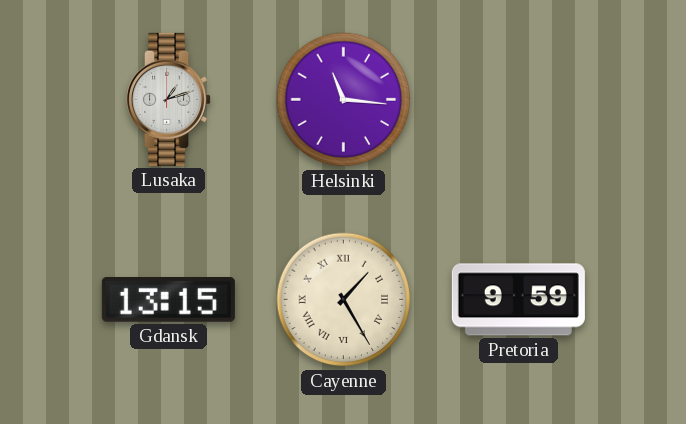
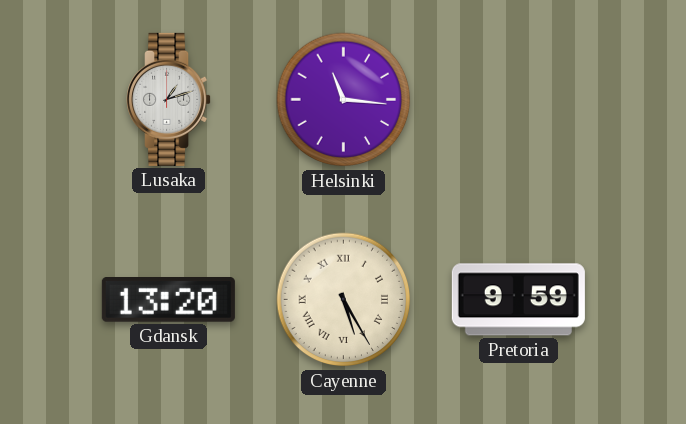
Gdansk: 13:15 -> 13:20 (168, 300)
Cayenne: 1:25 -> 5:25 (344, 300)
